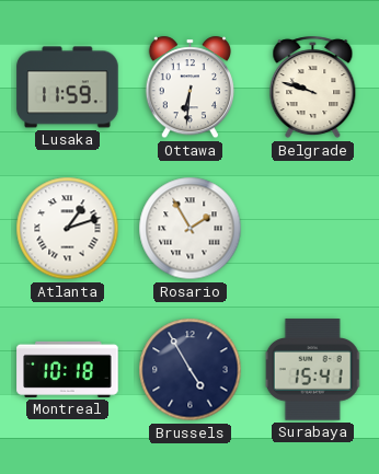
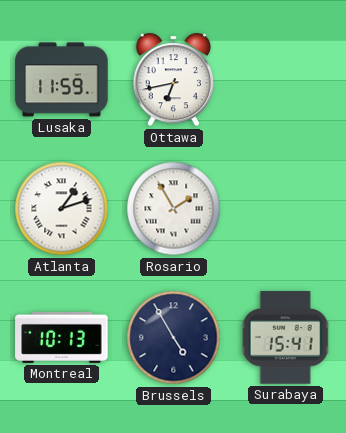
Ottawa: 6:31 -> 6:43 (173, 80)
Belgrade: 9:48 -> none (313, 88)
Montreal: 10:18 -> 10:13 (62, 337)
